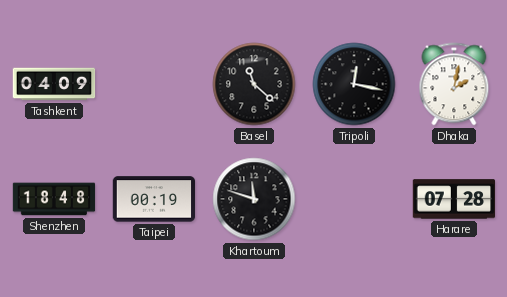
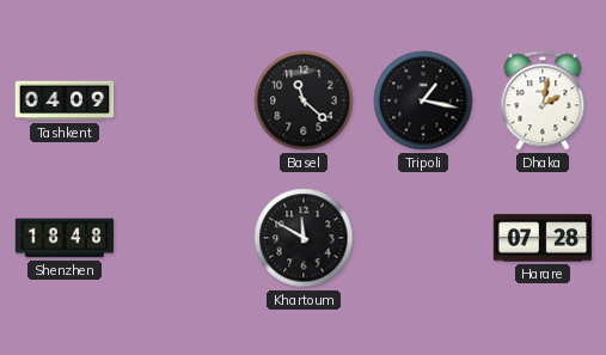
Tripoli: 12:17 -> 1:17 (423, 100)
Taipei: 00:19 -> none (154, 199)
Khartoum: 11:48 -> 11:50 (304, 238)
